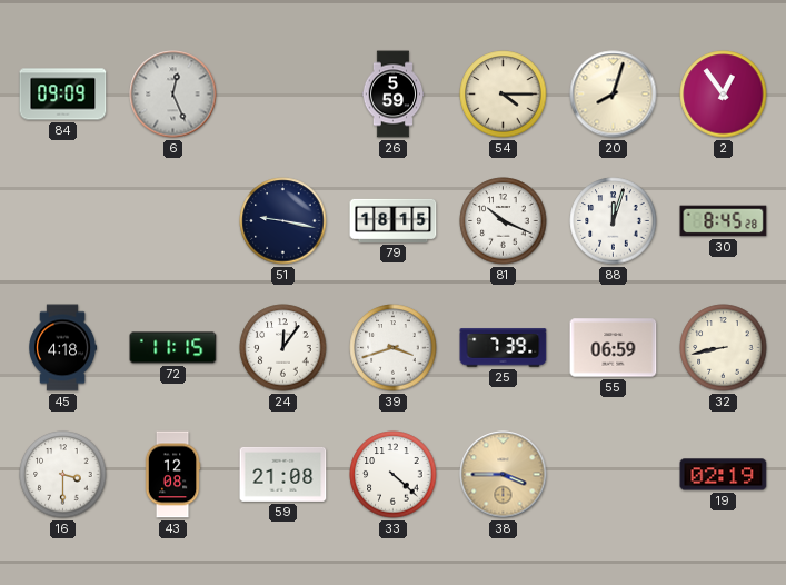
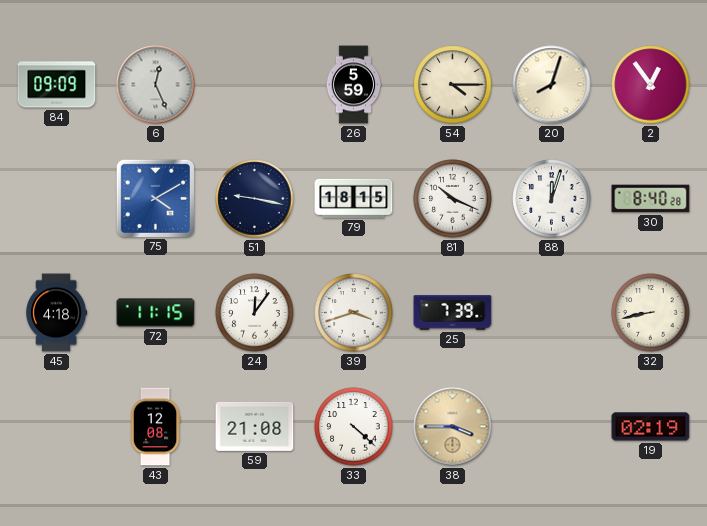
75: none -> 4:10 (155, 198)
30: 8:45 -> 8:40 (651, 199)
55: 06:59 -> none (614, 348)
16: 3:30 -> none (63, 475)
